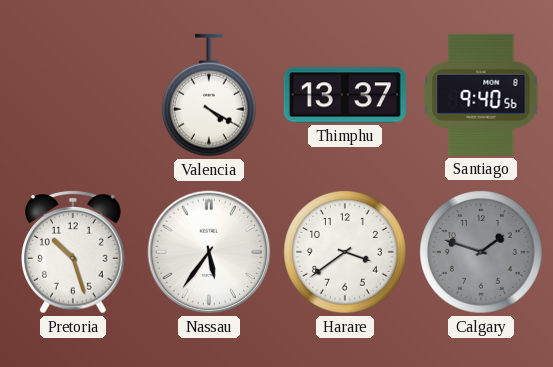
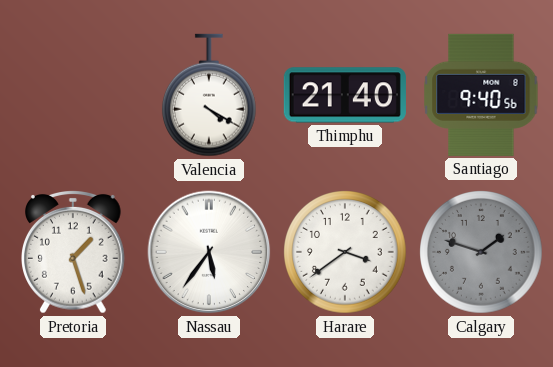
Thimphu: 13:37 -> 21:40 (345, 95)
Pretoria: 10:27 -> 1:27 (74, 253)
